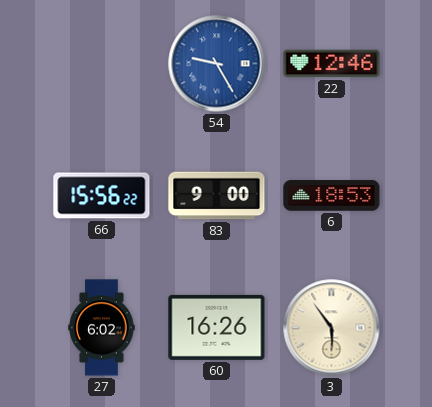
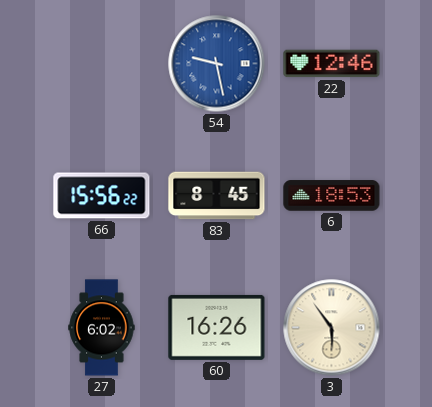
54: 9:25 -> 9:28 (217, 64)
83: 9:00 -> 8:45 (217, 196)
